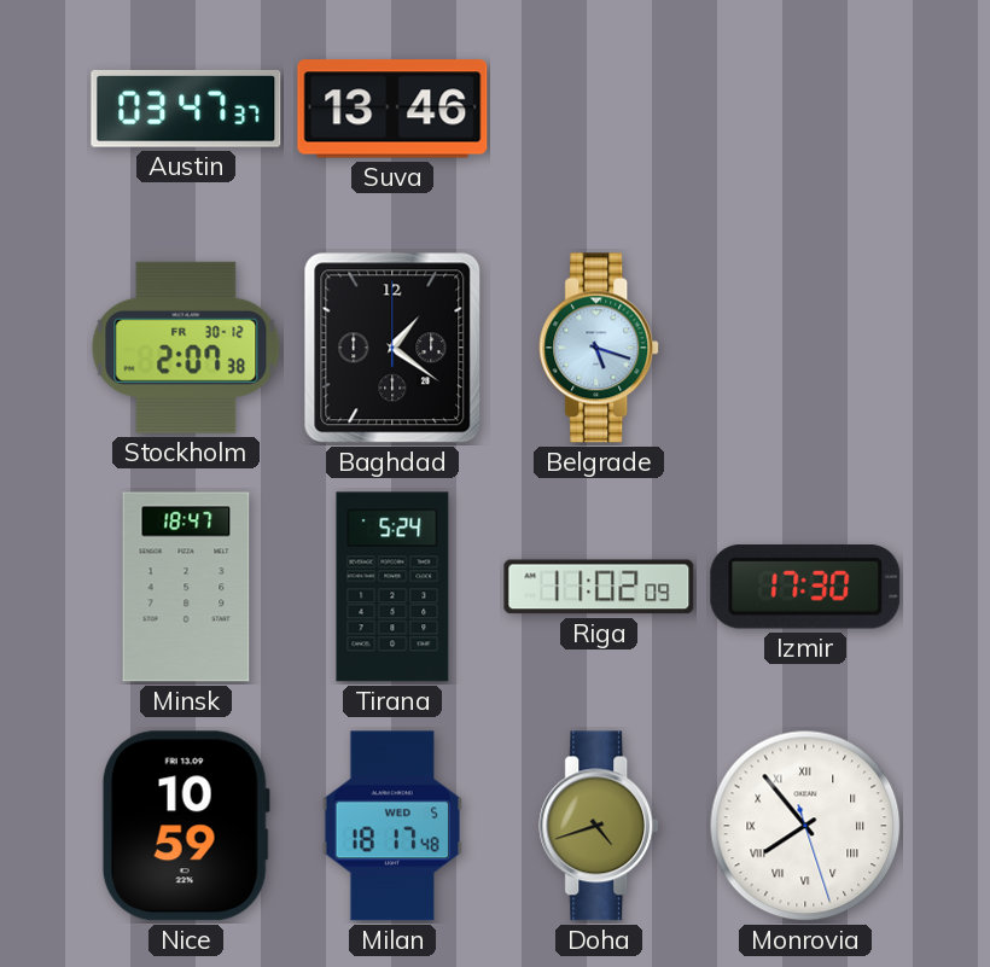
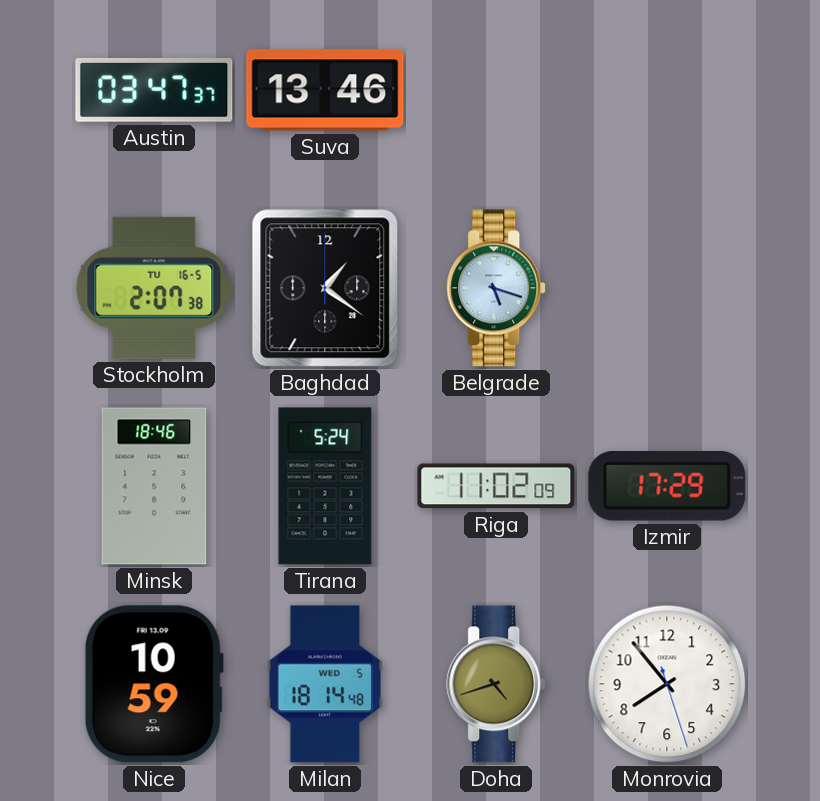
Stockholm date: FR 30-12 -> TU 16-5 (154, 288)
Minsk: 18:47 -> 18:46 (154, 486)
Izmir: 17:30 -> 17:29 (667, 487)
Milan: 18:17 -> 18:14 (324, 684)
Monrovia numerals: Roman -> Arabic (667, 684)
